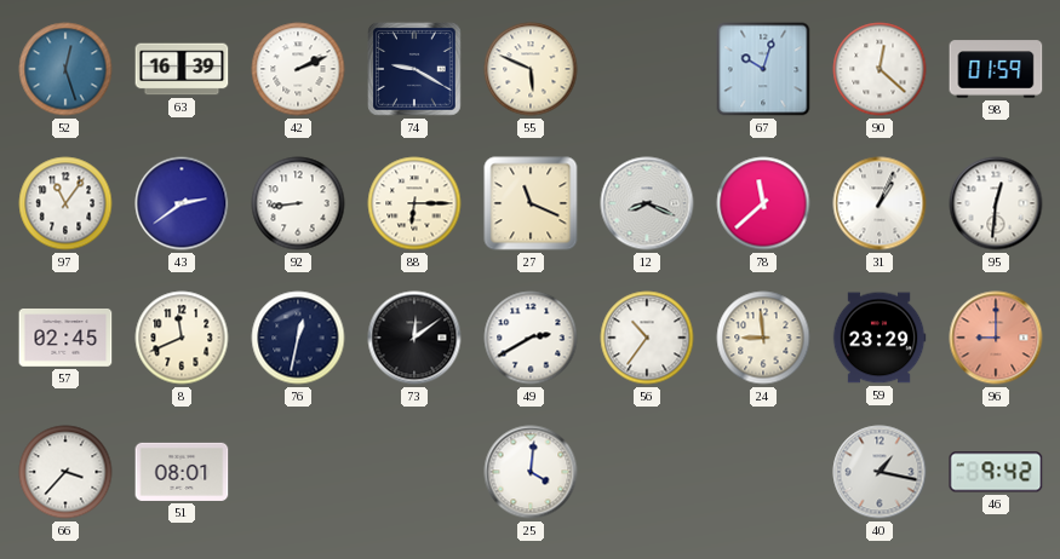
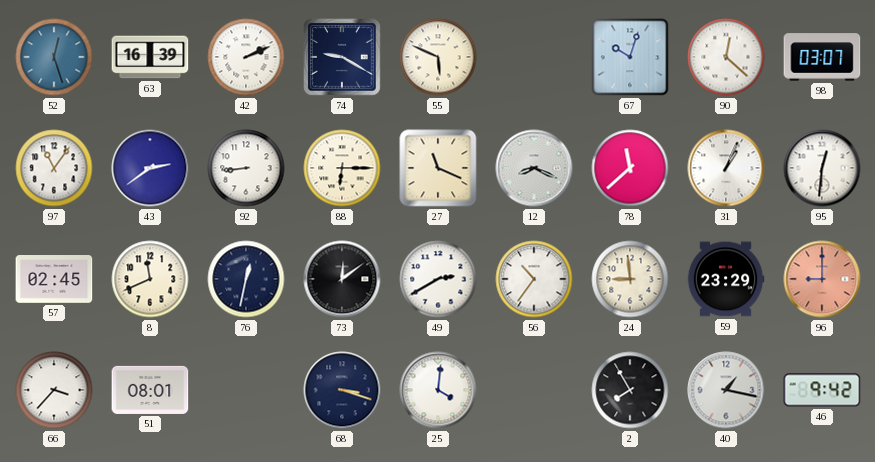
98: 01:59 -> 03:07 (822, 57)
68: none -> 3:18 (342, 390)
2: none -> 7:55 (630, 390)
